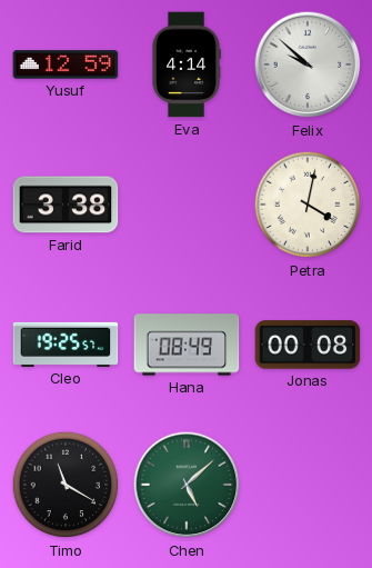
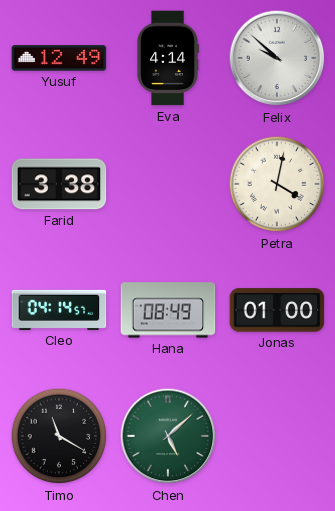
Yusuf: 12:59 -> 12:49 (59, 58)
Cleo: 19:25 -> 04:14 (59, 310)
Jonas: 00:08 -> 01:00 (277, 310)
